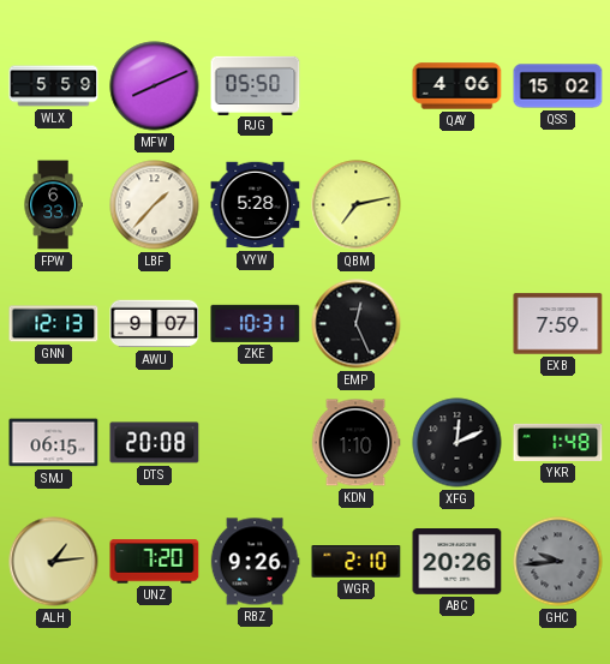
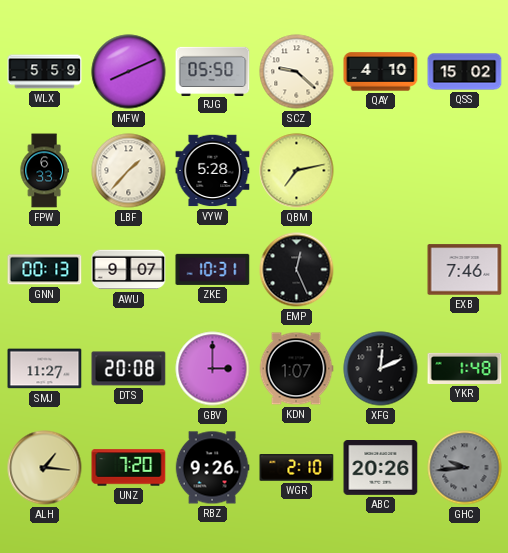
SCZ: none -> 9:22 (297, 72)
QAY: 4:06 -> 4:10 (381, 72)
GNN: 12:13 -> 00:13 (45, 270)
EXB: 7:59 -> 7:46 (465, 270)
SMJ: 06:15 -> 11:27 (45, 369)
GBV: none -> 3:00 (213, 369)
KDN: 1:10 -> 1:07 (296, 369)
ALH: 1:14 -> 1:16 (45, 468)
